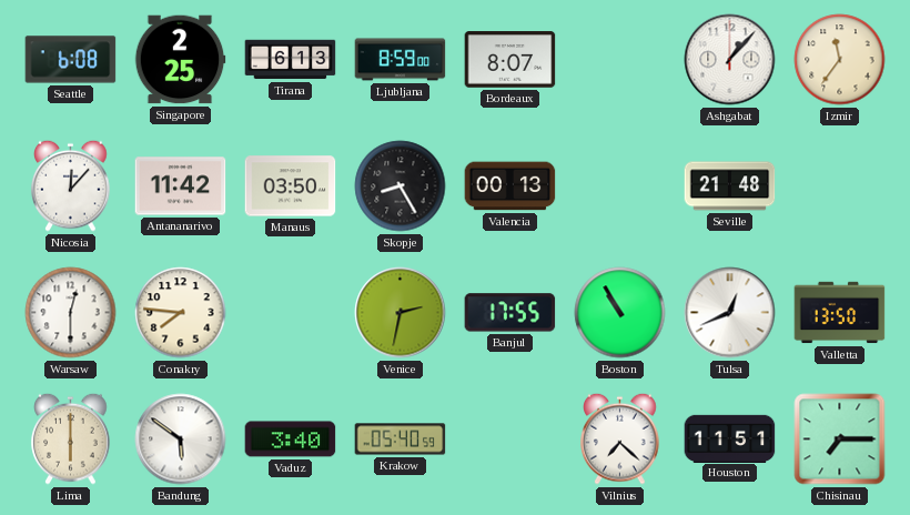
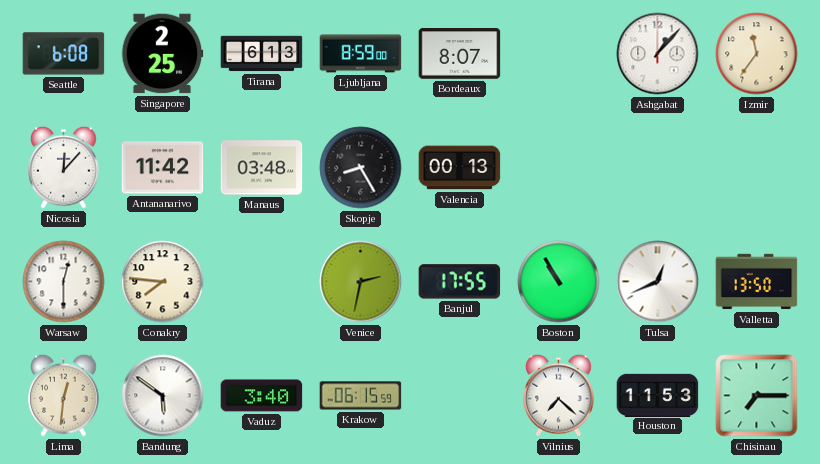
Manaus: 03:50 -> 03:48 (262, 168)
Seville: 21:48 -> none (730, 186)
Lima: 6:00 -> 12:31 (64, 395)
Krakow: 05:40 -> 06:15 (361, 396)
Houston: 11:51 -> 11:53 (658, 395)
